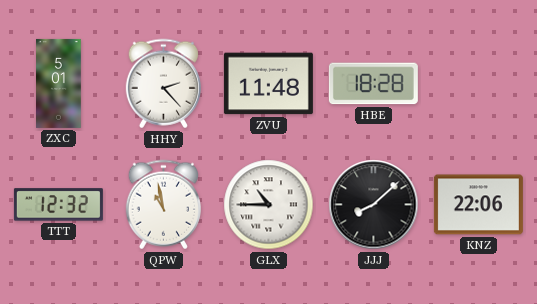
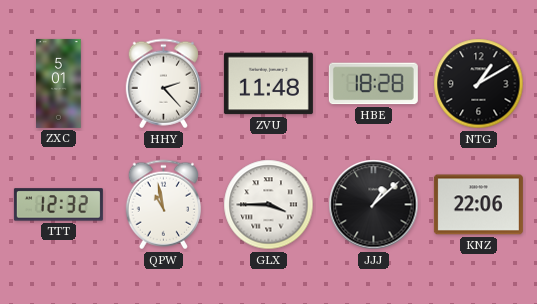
NTG: none -> 1:10 (479, 84)
GLX: 10:45 -> 3:45 (269, 205)
JJJ: 8:08 -> 1:08 (374, 205)
